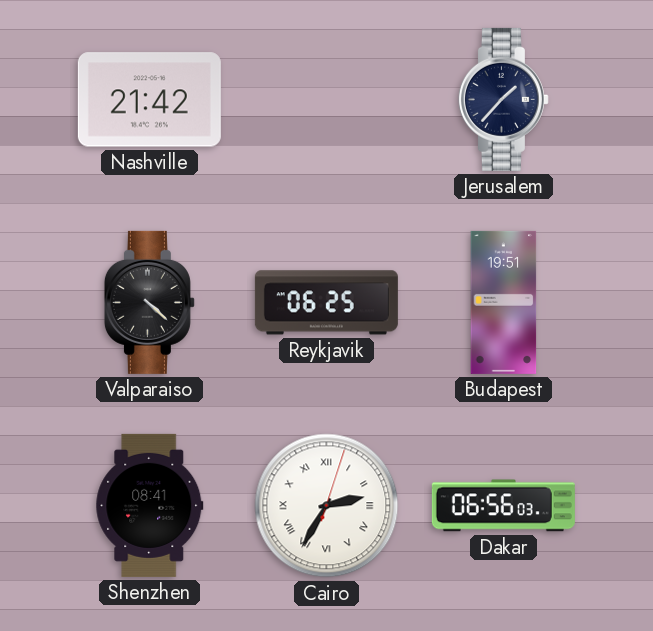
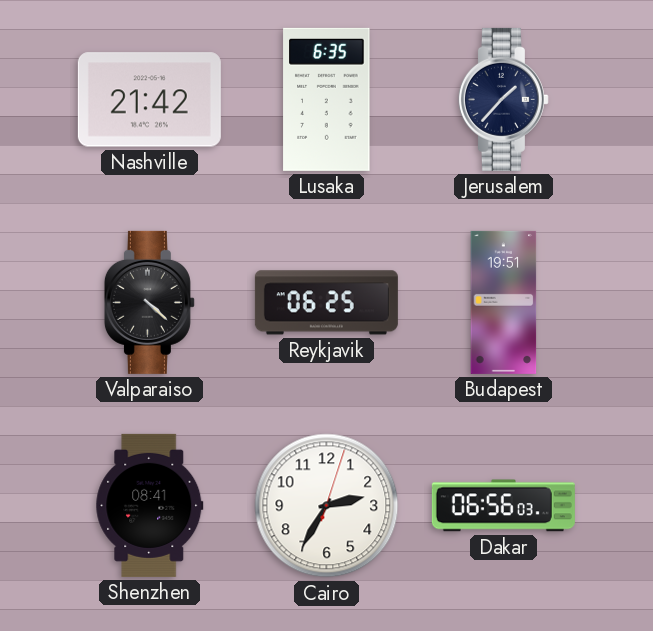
Lusaka: none -> 6:35 (327, 99)
Cairo numerals: Roman -> Arabic (327, 506)
